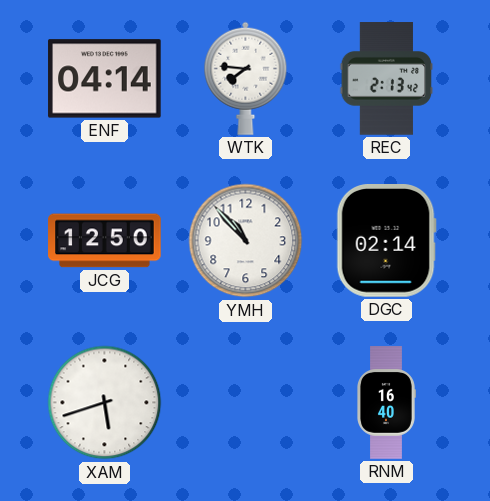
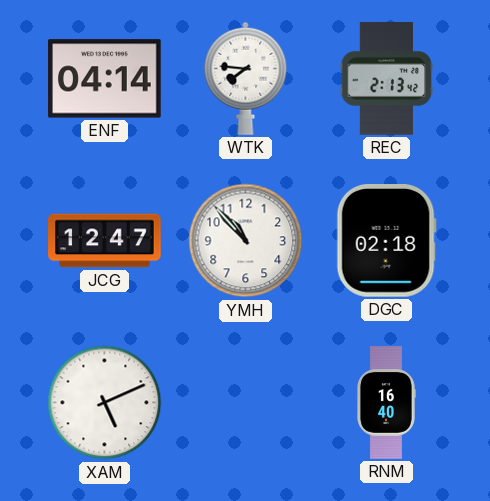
JCG: 12:50 -> 12:47 (105, 241)
DGC: 02:14 -> 02:18 (386, 241)
XAM: 5:42 -> 5:11 (105, 403)
